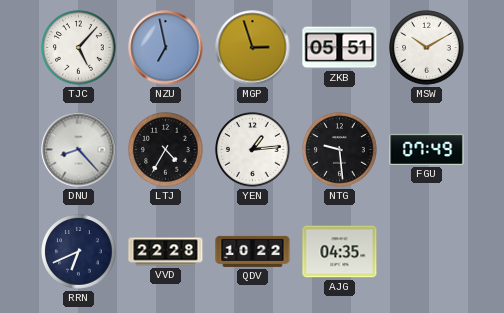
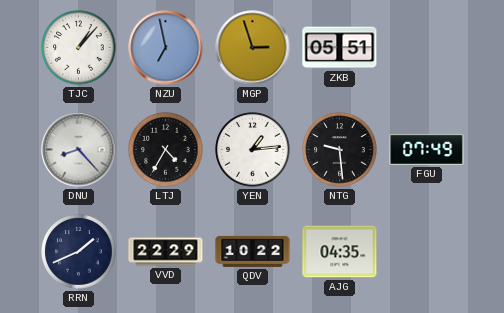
TJC: 5:07 -> 1:07 (79, 48)
MSW: 10:10 -> none (427, 48)
RRN: 6:41 -> 1:41 (79, 252)
VVD: 22:28 -> 22:29 (166, 252)
